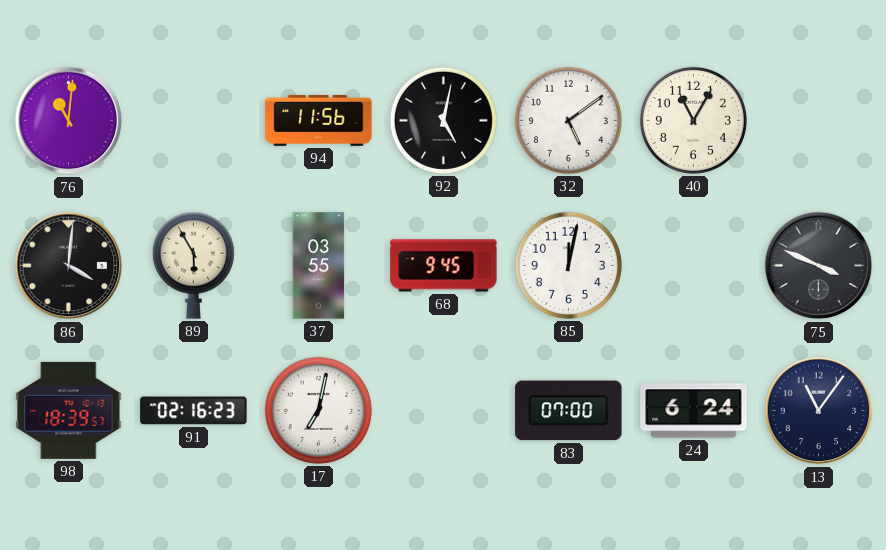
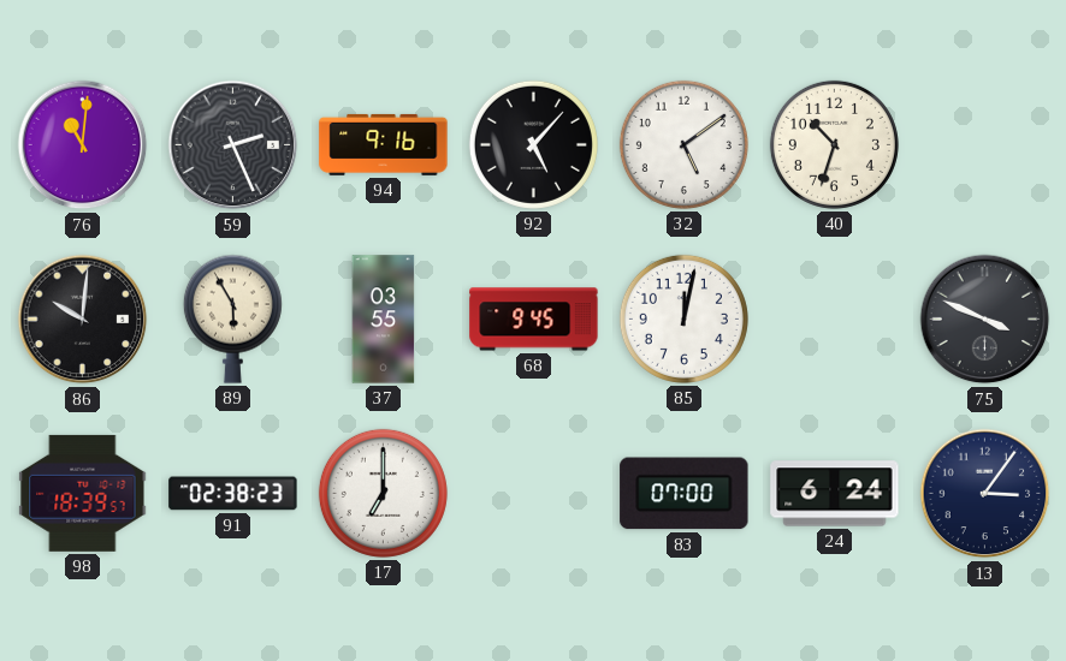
59: none -> 2:26 (233, 145)
94: 11:56 -> 9:16 (384, 144)
92: 5:02 -> 5:07 (533, 144)
40: 11:05 -> 10:33 (834, 144)
86: 4:01 -> 10:01 (83, 320)
91: 02:16 -> 02:38 (233, 494)
17: 7:02 -> 7:00 (383, 493)
13: 11:06 -> 3:06 (985, 494)
